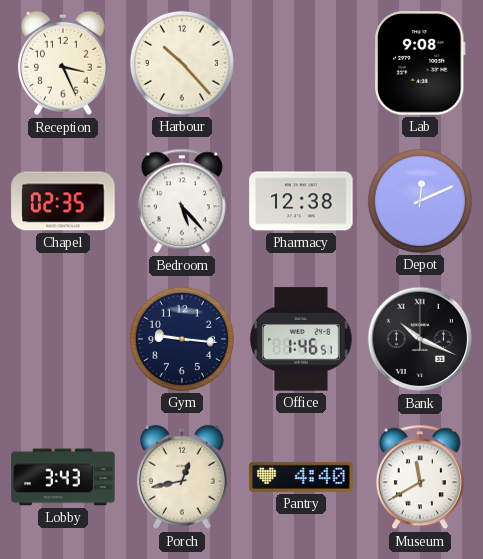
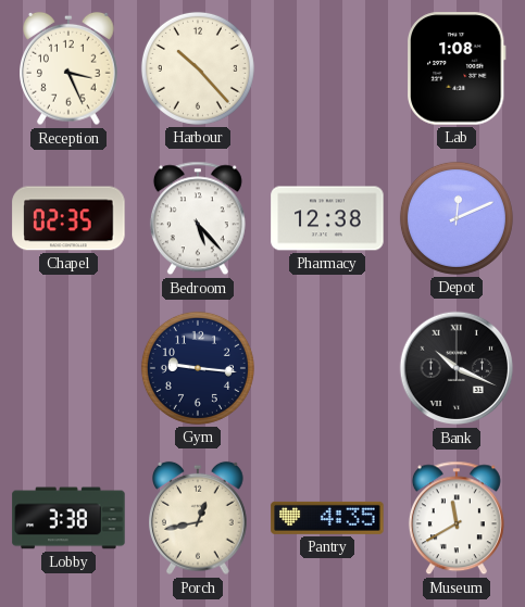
Lab: 9:08 -> 1:08 (457, 68)
Office: 1:46 -> none (302, 339)
Lobby: 3:43 -> 3:38 (68, 518)
Pantry: 4:40 -> 4:35 (327, 518)
